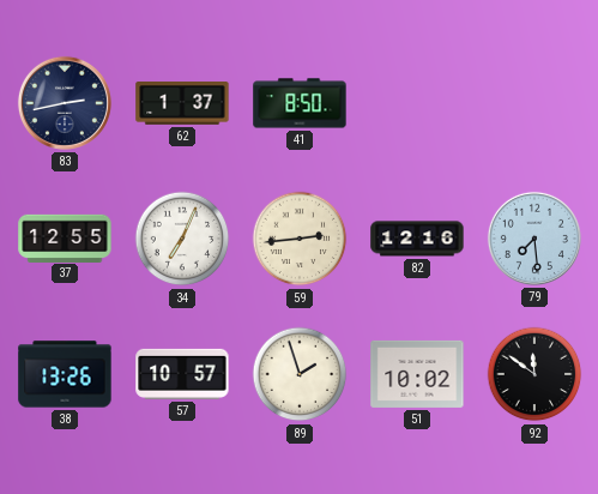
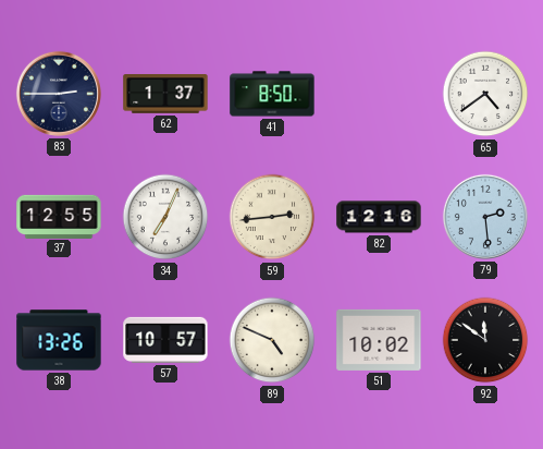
83: 2:43 -> 2:45 (59, 94)
65: none -> 4:39 (485, 94)
79: 7:29 -> 2:29 (485, 217)
89: 1:57 -> 4:49 (272, 340)
